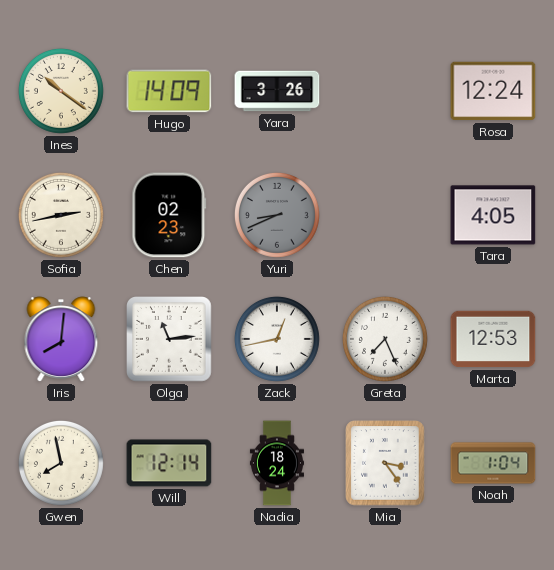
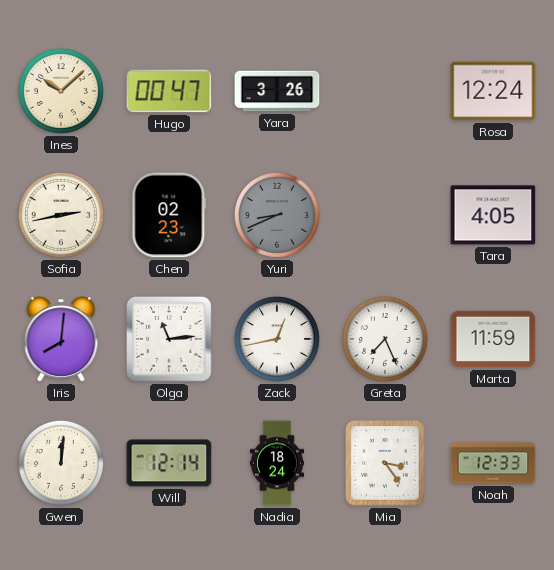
Ines: 10:21 -> 10:08 (61, 91)
Hugo: 14:09 -> 00:47 (169, 91)
Marta: 12:53 -> 11:59 (493, 339)
Gwen: 7:58 -> 12:01 (61, 463)
Noah: 1:04 -> 12:33 (493, 463)
